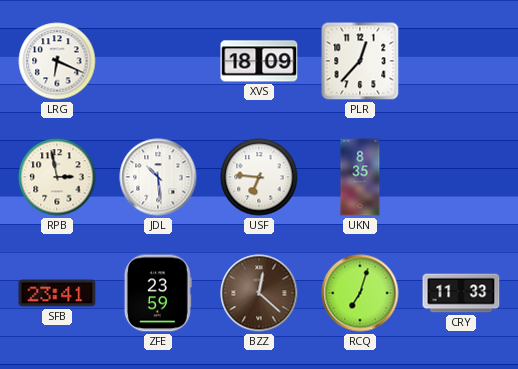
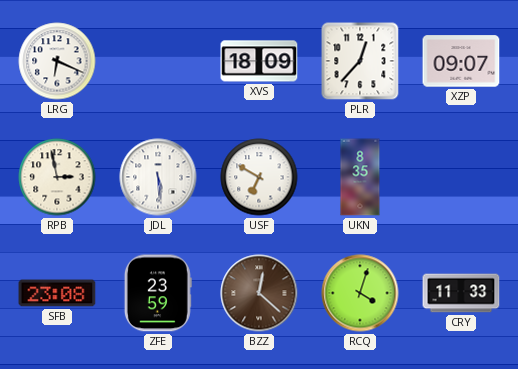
XZP: none -> 09:07 (461, 61)
JDL: 10:29 -> 5:29 (158, 177)
USF: 6:46 -> 6:50 (259, 177)
SFB: 23:41 -> 23:08 (57, 293)
RCQ: 7:03 -> 4:03 (360, 293)
